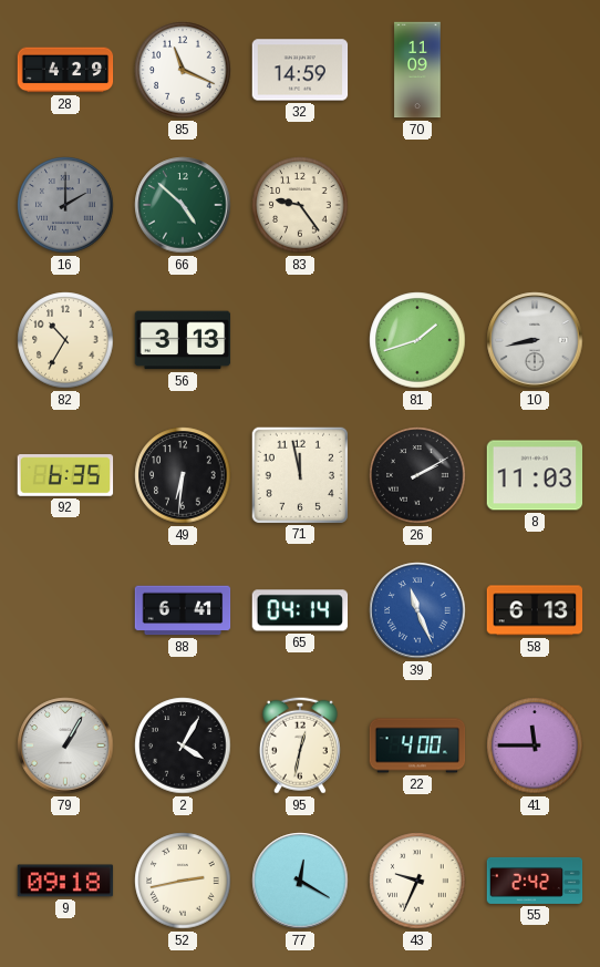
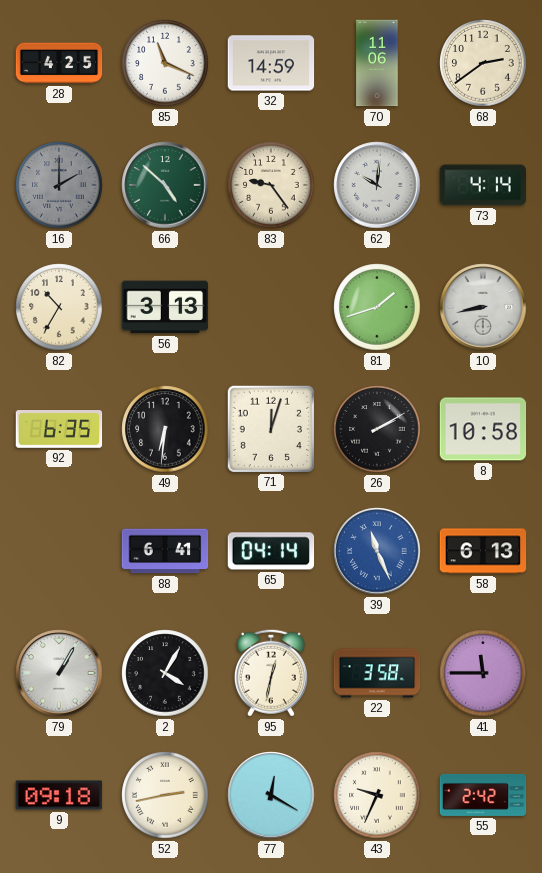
28: 4:29 -> 4:25 (59, 63)
70: 11:09 -> 11:06 (377, 63)
68: none -> 2:39 (483, 63)
62: none -> 10:01 (377, 185)
73: none -> 4:14 (482, 185)
71: 11:58 -> 12:03 (270, 428)
8: 11:03 -> 10:58 (483, 429)
22: 4:00 -> 3:58 (377, 673)
